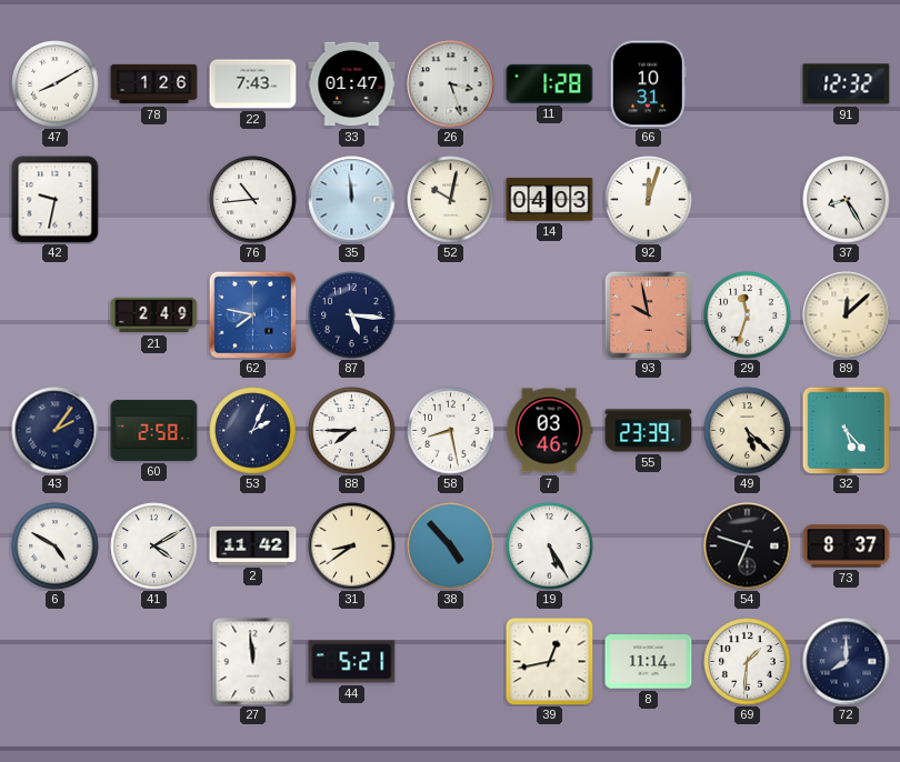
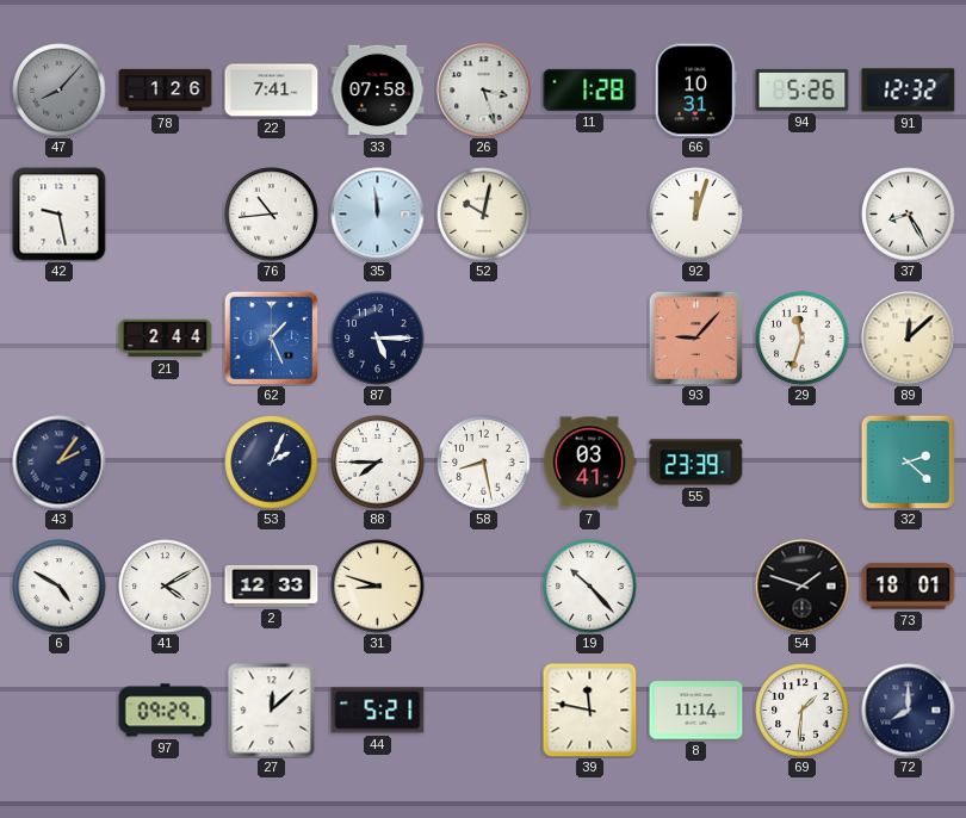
47: 8:10 -> 8:07 (60, 91)
47 dial: white -> grey (60, 91)
22: 7:43 -> 7:41 (272, 91)
33: 01:47 -> 07:58 (378, 91)
94: none -> 5:26 (803, 89)
42: 9:32 -> 9:28 (60, 215)
14: 04:03 -> none (550, 200)
21: 2:49 -> 2:44 (166, 339)
62: 7:47 -> 1:26 (271, 337)
87: 5:16 -> 5:15 (378, 339)
93: 9:58 -> 9:07 (695, 337)
60: 2:58 -> none (154, 430)
7: 03:46 -> 03:41 (589, 463)
49: 5:22 -> none (748, 431)
32: 5:23 -> 2:22 (908, 461)
2: 11:42 -> 12:33 (272, 585)
31: 8:39 -> 8:48 (378, 587)
38: 4:53 -> none (451, 547)
19: 5:25 -> 10:23 (590, 587)
54: 6:48 -> 1:48 (803, 587)
73: 8:37 -> 18:01 (909, 587)
97: none -> 09:29 (166, 711)
27: 11:59 -> 12:08 (272, 711)
39: 12:43 -> 11:47 (590, 711)
